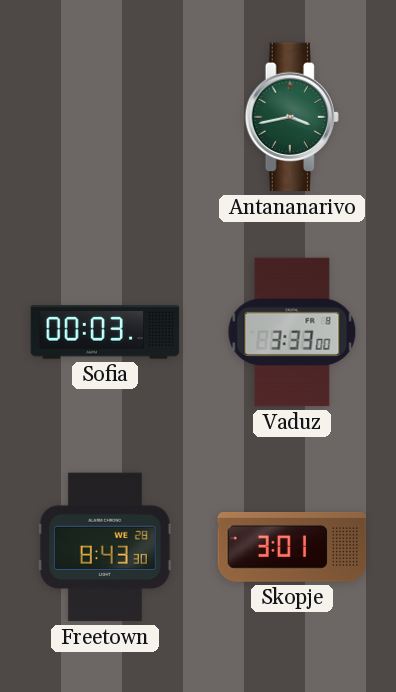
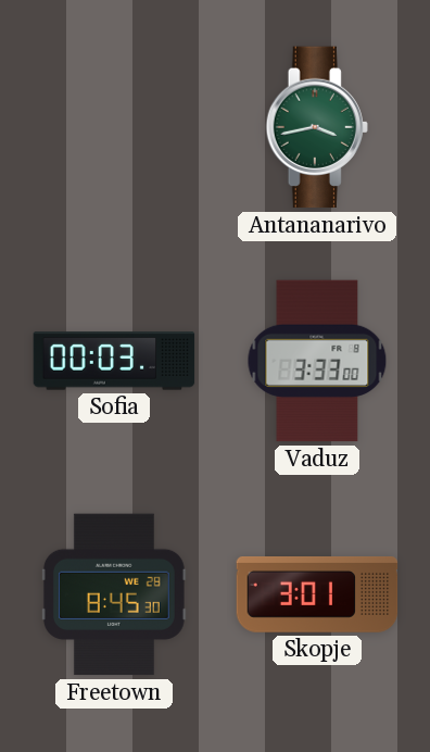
Freetown: 8:43 -> 8:45 (114, 594)
